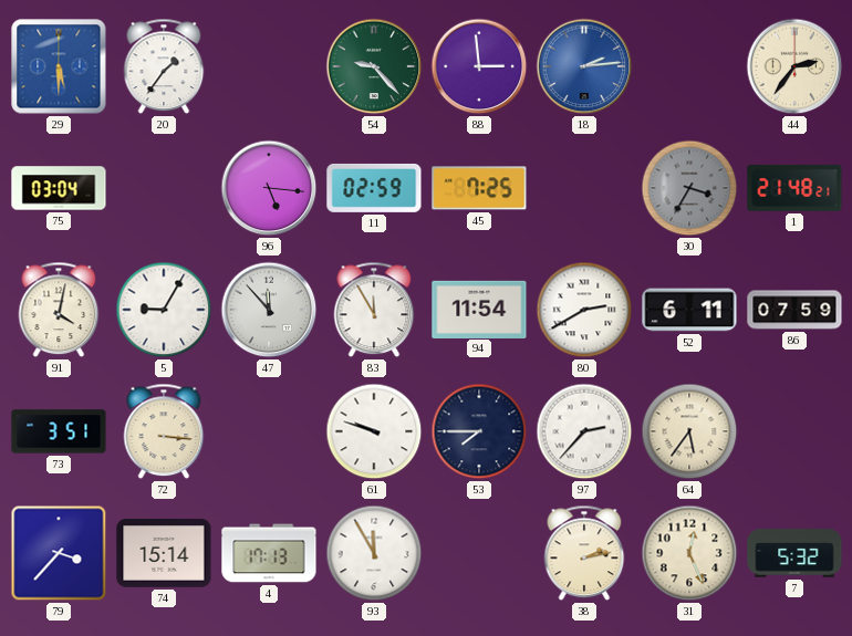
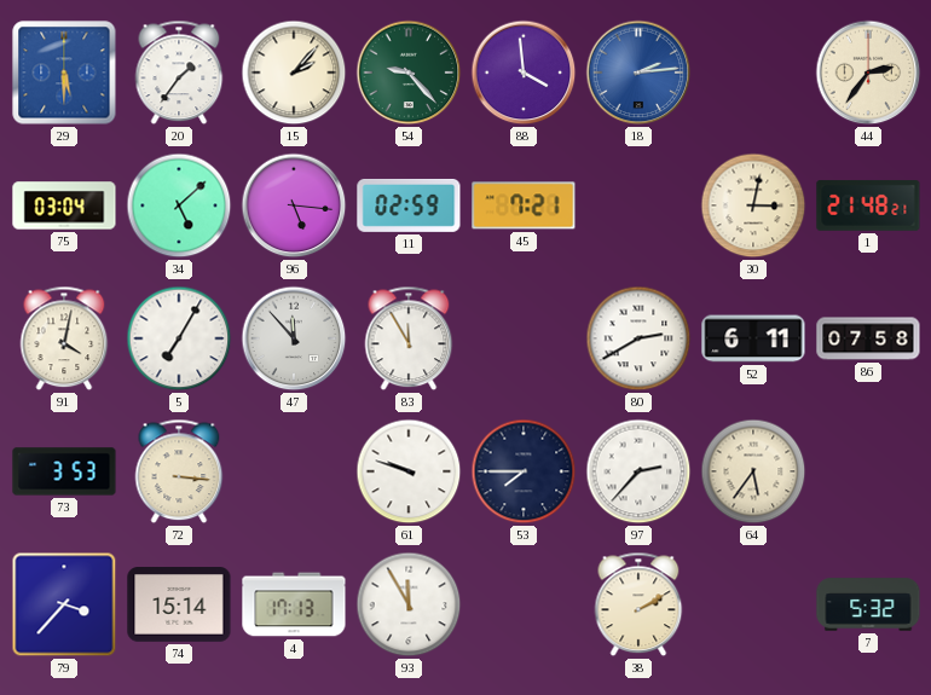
15: none -> 2:07 (294, 73)
88: 2:59 -> 3:59 (524, 73)
34: none -> 5:08 (179, 205)
45: 7:25 -> 7:21 (524, 205)
30: 3:35 -> 3:02 (753, 205)
30 dial: grey -> cream (753, 205)
5: 9:05 -> 7:05 (179, 338)
94: 11:54 -> none (479, 309)
86: 07:59 -> 07:58 (868, 338)
73: 3:51 -> 3:53 (64, 471)
38: 2:13 -> 2:10 (638, 604)
31: 12:26 -> none (689, 553)
